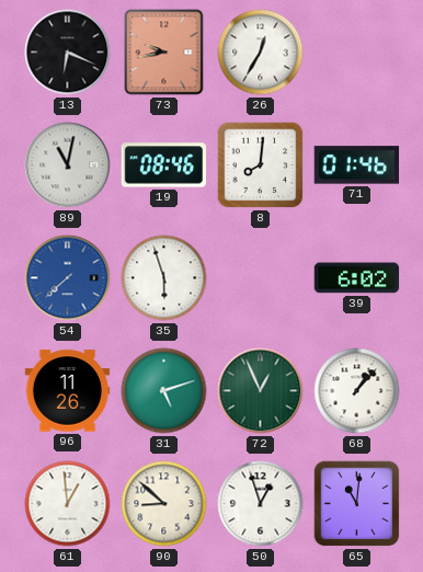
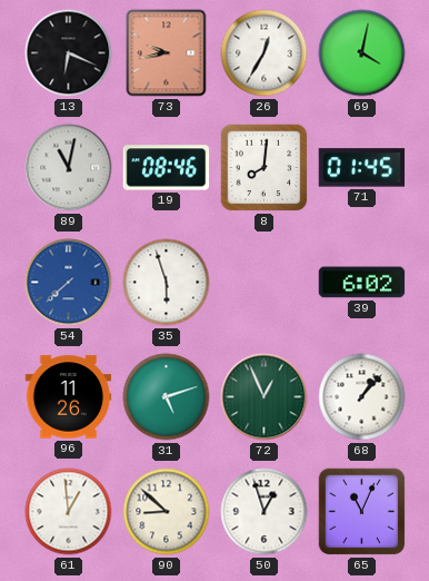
69: none -> 4:02 (362, 53)
71: 01:46 -> 01:45 (362, 168)
65: 11:01 -> 11:04 (362, 512)
